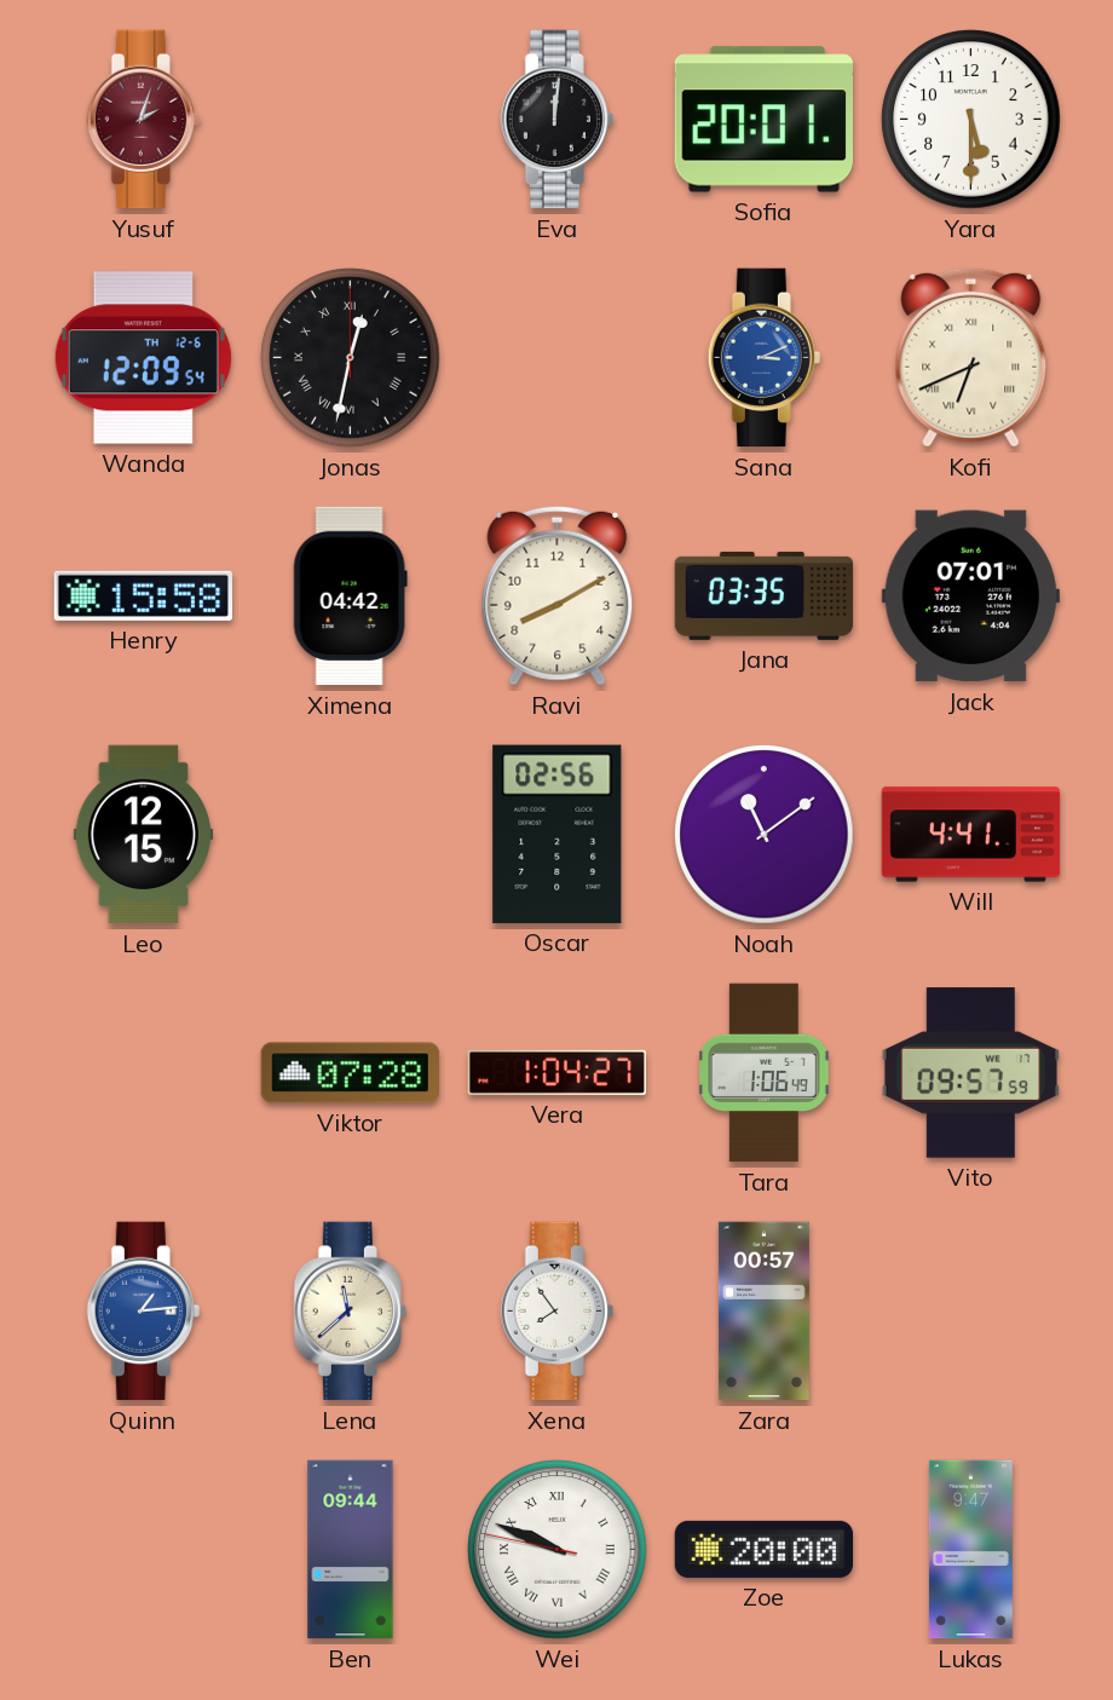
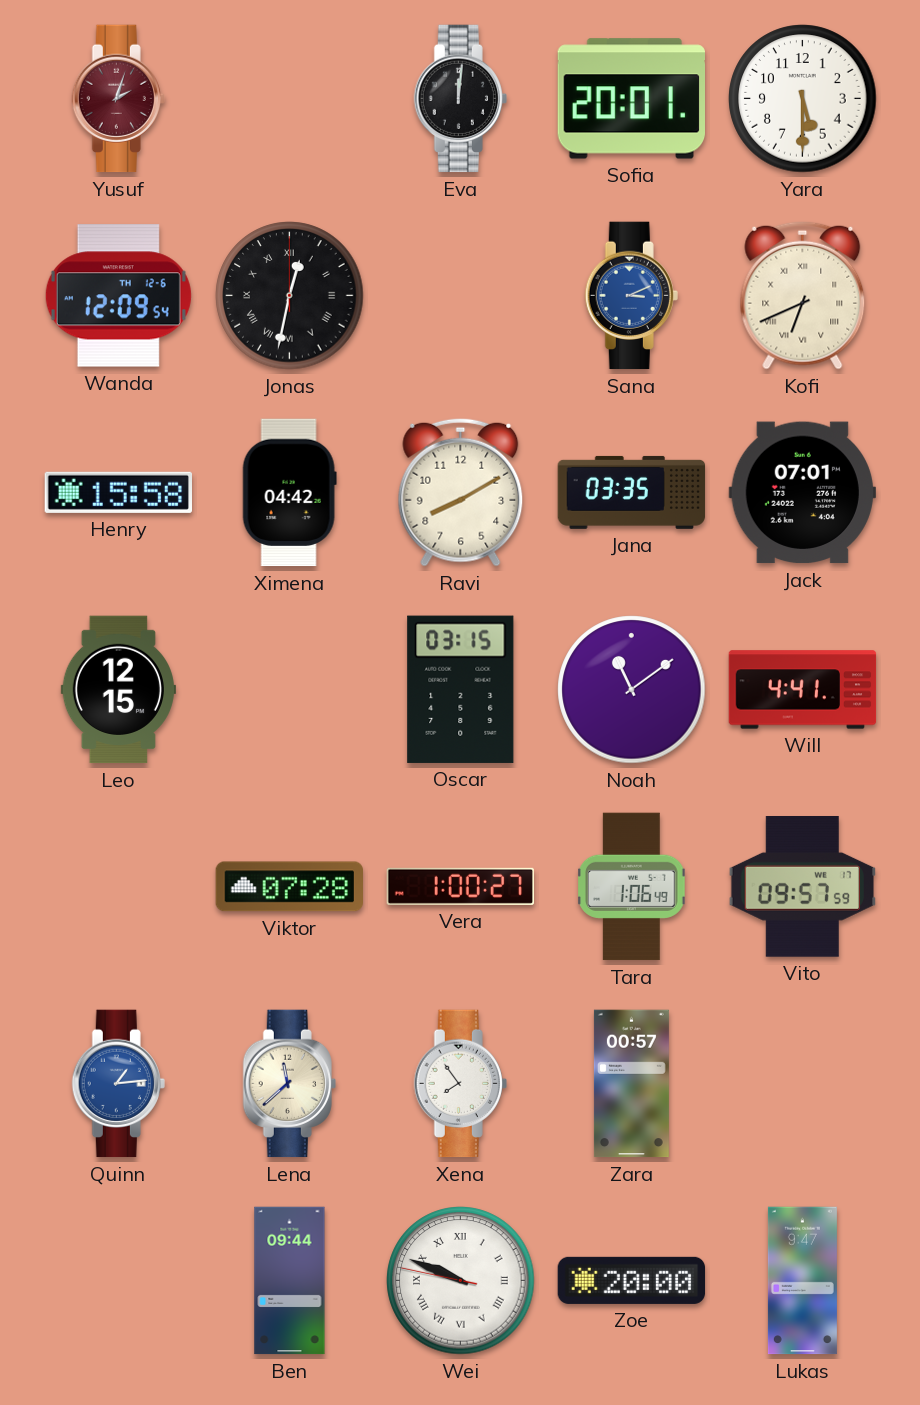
Oscar: 02:56 -> 03:15 (461, 689)
Vera: 1:04 -> 1:00 (460, 886)
